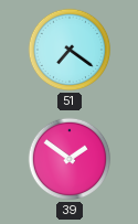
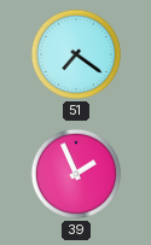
39: 1:51 -> 1:56 (76, 174)
